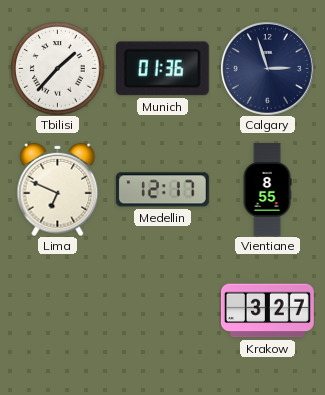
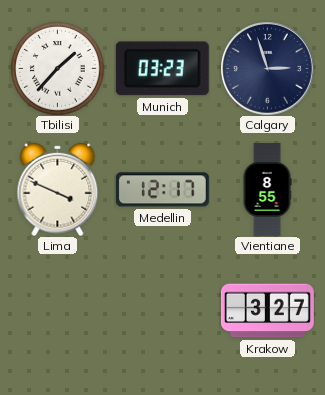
Munich: 01:36 -> 03:23 (162, 69)
Lima: 6:49 -> 3:49 (58, 189)
